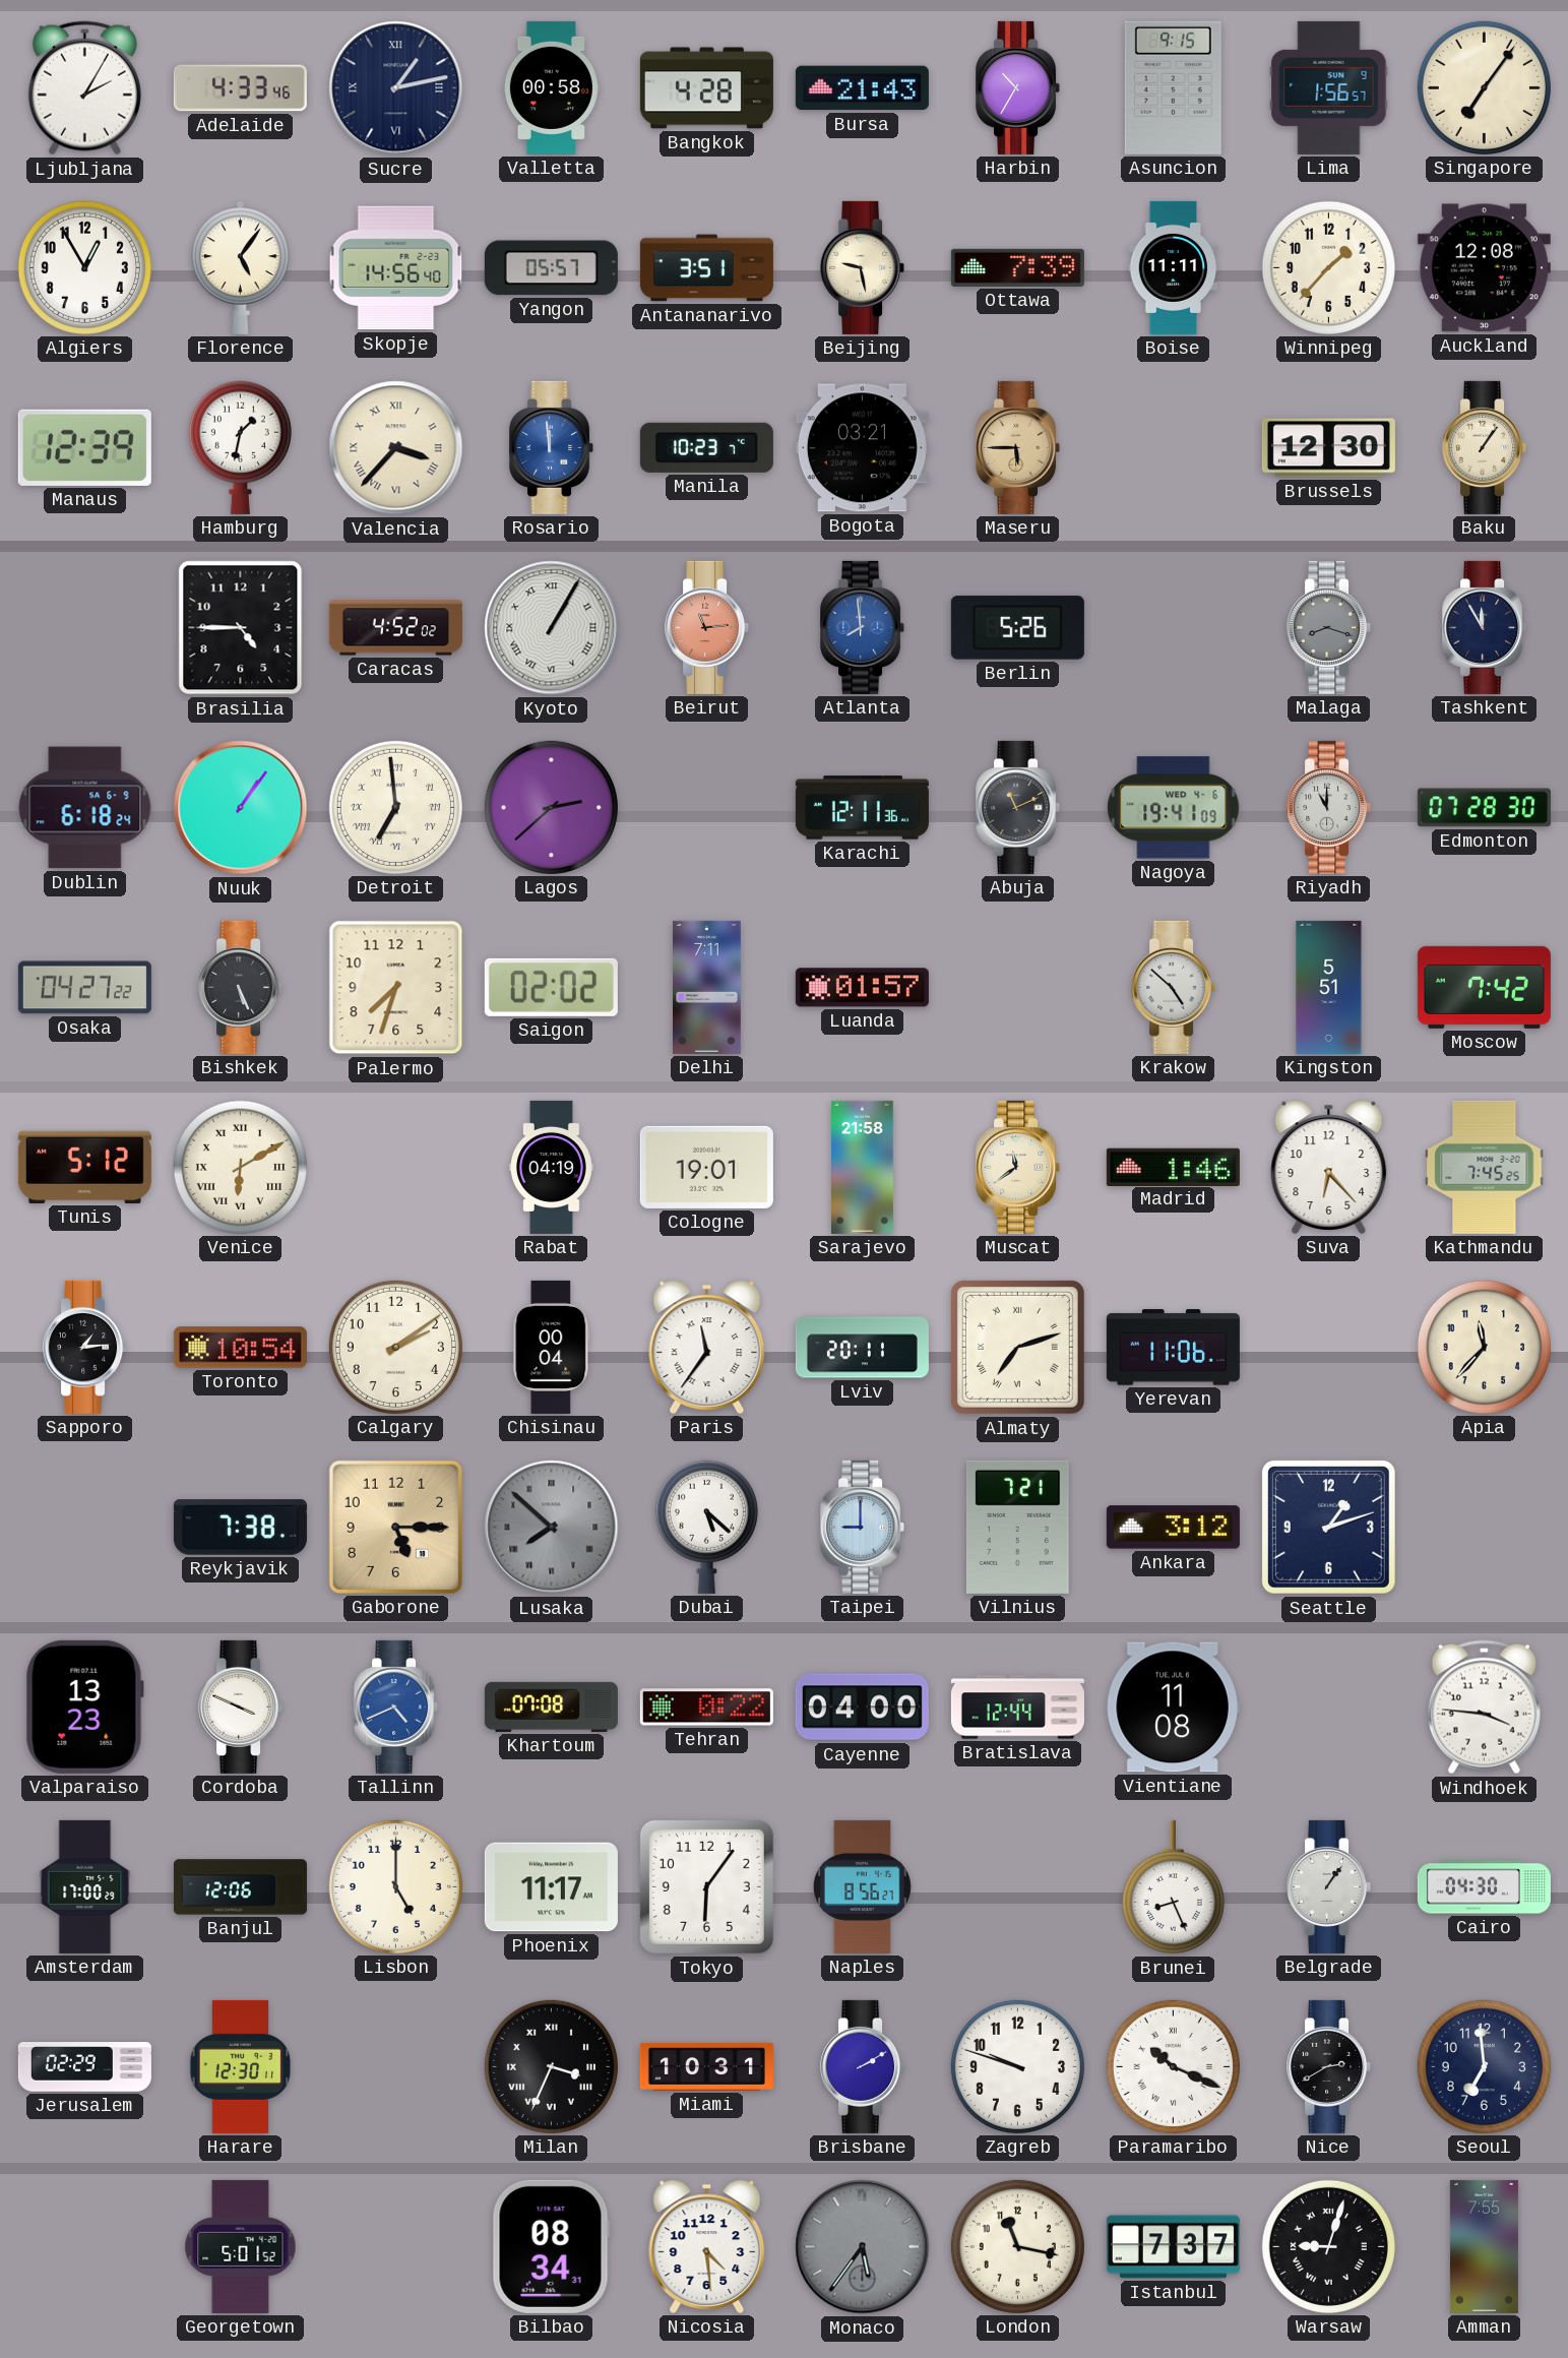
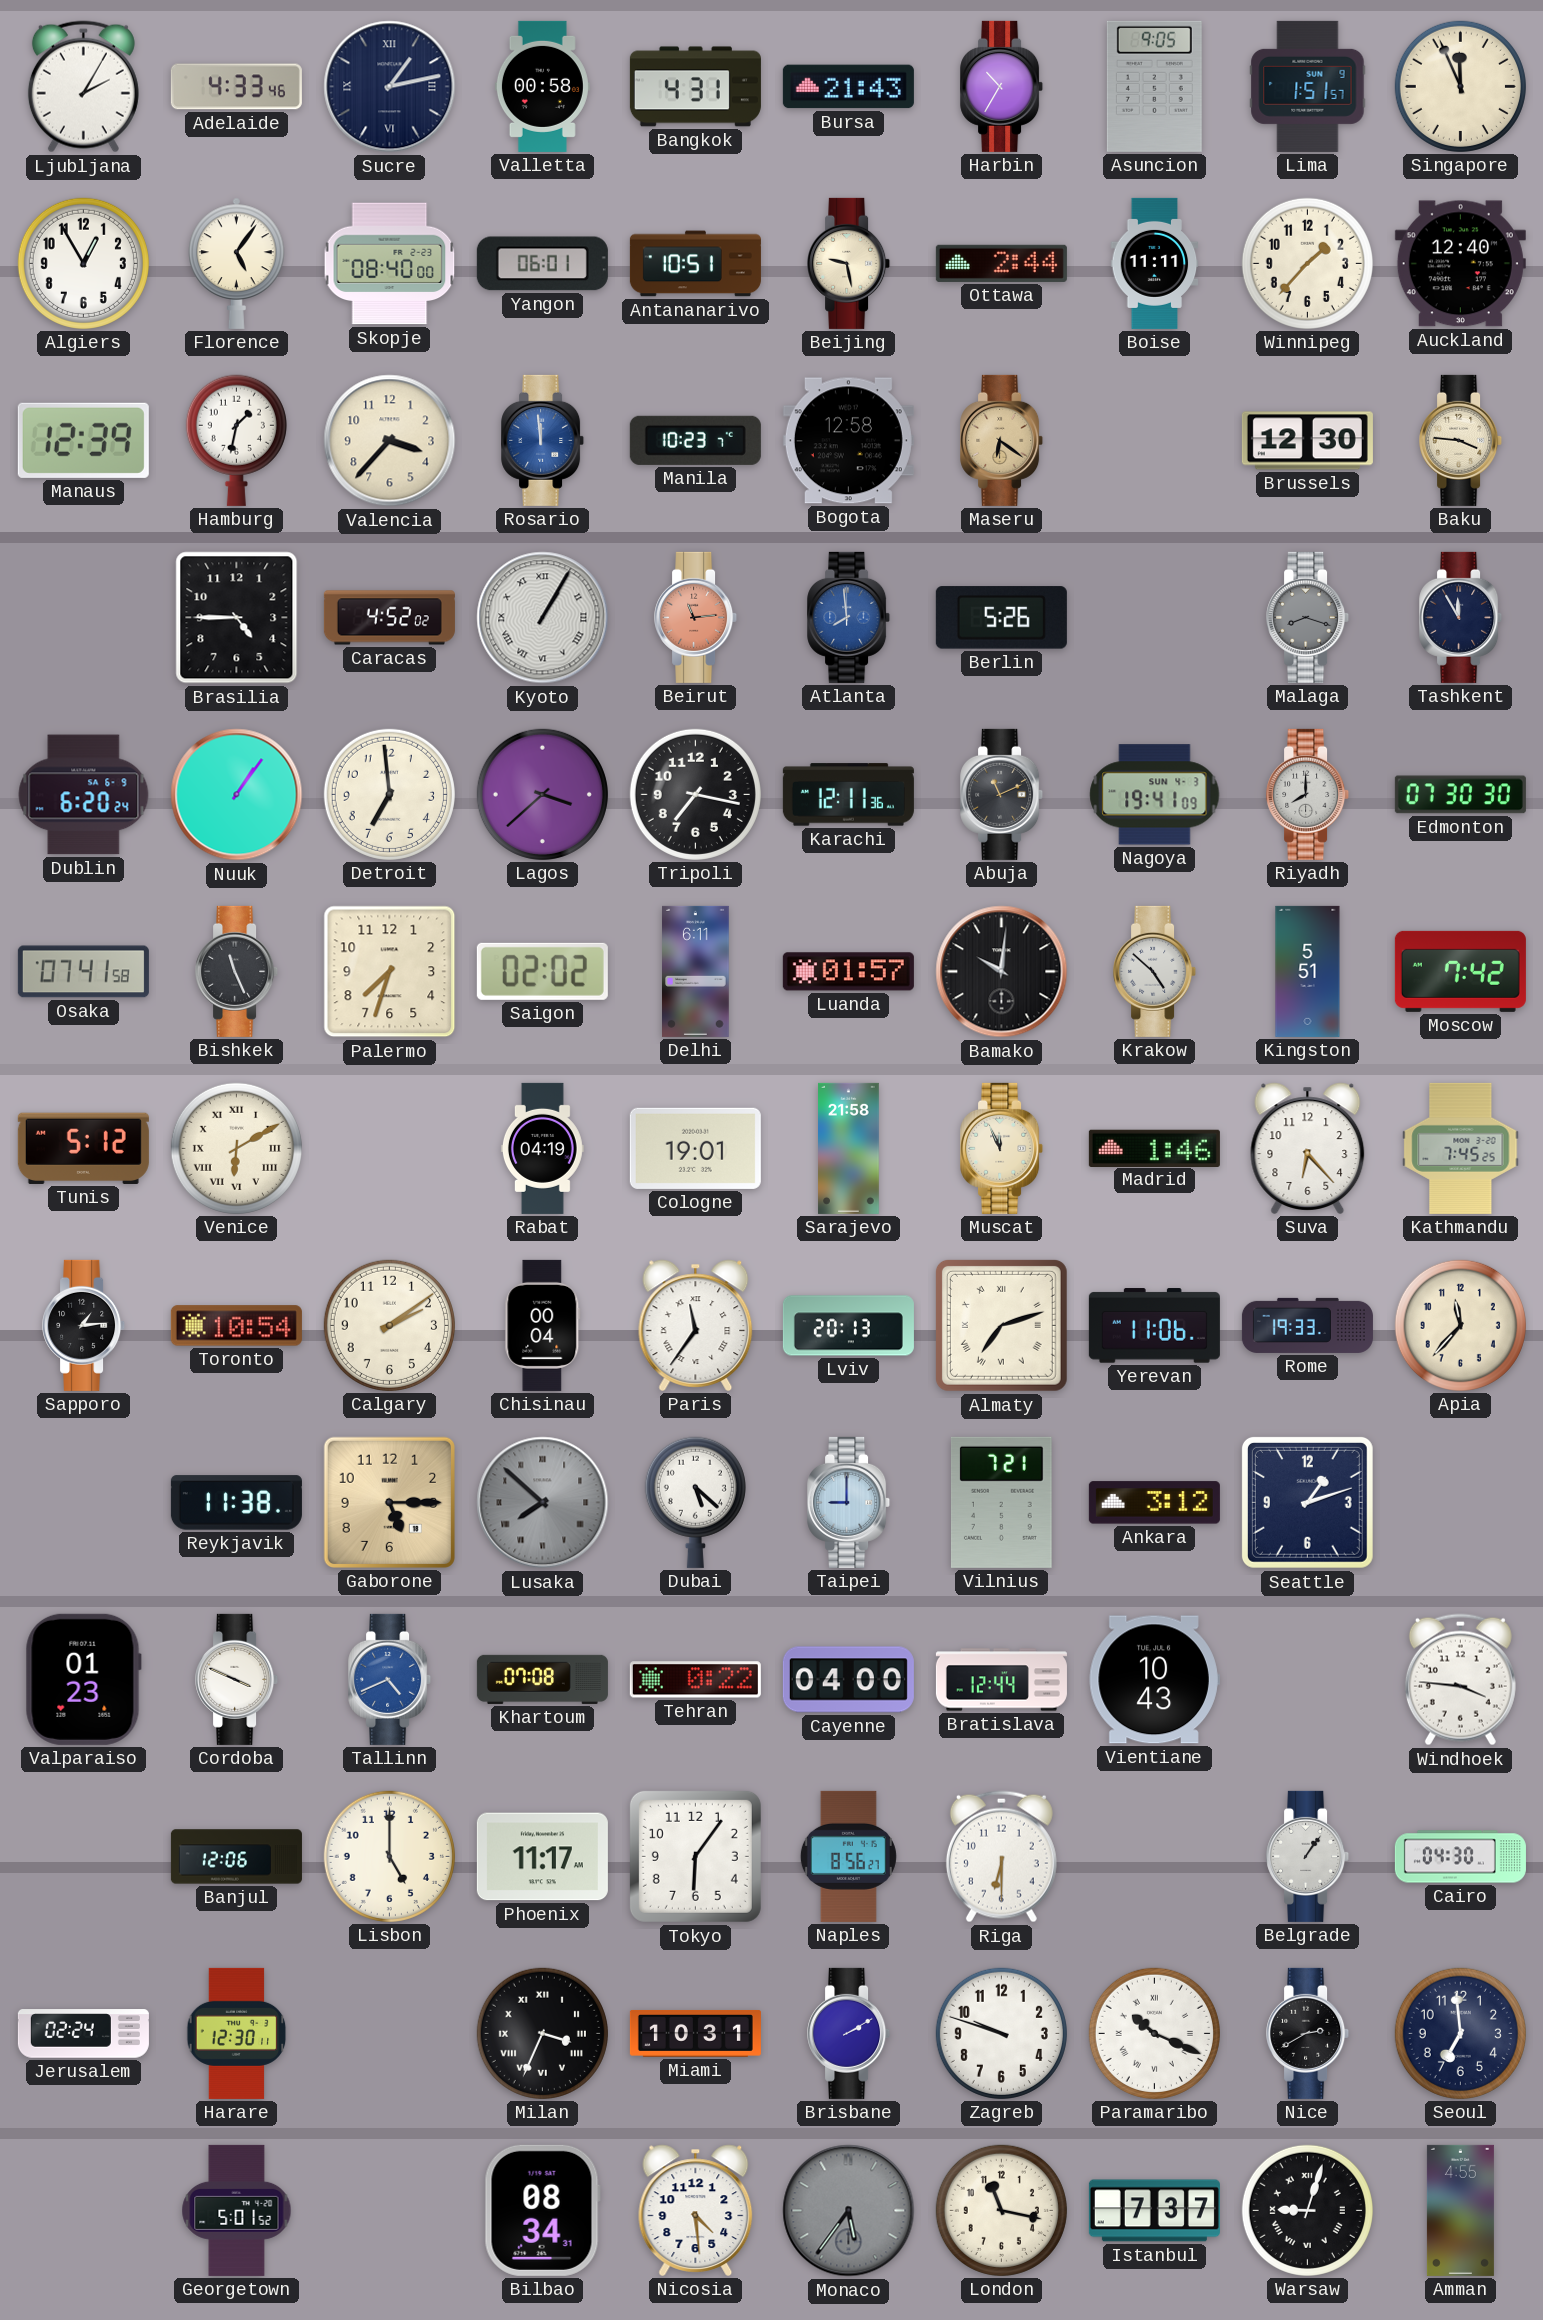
Bangkok: 4:28 -> 4:31 (695, 87)
Asuncion: 9:15 -> 9:05 (1154, 86)
Lima: 1:56 -> 1:51 (1308, 86)
Singapore: 7:06 -> 11:56 (1460, 86)
Skopje: 14:56 -> 08:40 (390, 264)
Yangon: 05:57 -> 06:01 (542, 264)
Antananarivo: 3:51 -> 10:51 (695, 264)
Ottawa: 7:39 -> 2:44 (1001, 263)
Auckland: 12:08 -> 12:40 (1460, 264)
Valencia numerals: Roman -> Arabic (390, 441)
Bogota: 03:21 -> 12:58 (848, 441)
Maseru: 5:45 -> 6:21 (1002, 440)
Baku: 1:06 -> 3:46 (1461, 440)
Dublin: 6:18 -> 6:20 (84, 795)
Detroit numerals: Roman -> Arabic (389, 794)
Lagos: 2:38 -> 3:38 (542, 794)
Tripoli: none -> 7:17 (695, 794)
Nagoya date: WED 4-6 -> SUN 4-3 (1155, 795)
Riyadh: 11:00 -> 8:00 (1308, 794)
Edmonton: 07:28 -> 07:30 (1460, 795)
Osaka: 04:27 -> 07:41 (83, 972)
Bishkek: 5:26 -> 11:26 (237, 971)
Delhi: 7:11 -> 6:11 (696, 971)
Bamako: none -> 10:01 (1002, 972)
Muscat: 11:39 -> 11:56 (1002, 1148)
Lviv: 20:11 -> 20:13 (848, 1326)
Rome: none -> 19:33 (1307, 1325)
Reykjavik: 7:38 -> 11:38 (236, 1503)
Valparaiso: 13:23 -> 01:23 (83, 1679)
Vientiane: 11:08 -> 10:43 (1154, 1680)
Amsterdam: 17:00 -> none (85, 1886)
Riga: none -> 6:30 (1001, 1857)
Brunei: 8:26 -> none (1173, 1887)
Jerusalem: 02:29 -> 02:24 (83, 2034)
Amman: 7:55 -> 4:55 (1460, 2210)
